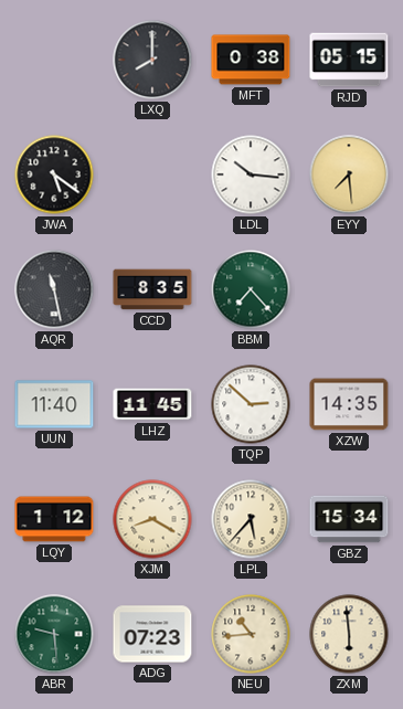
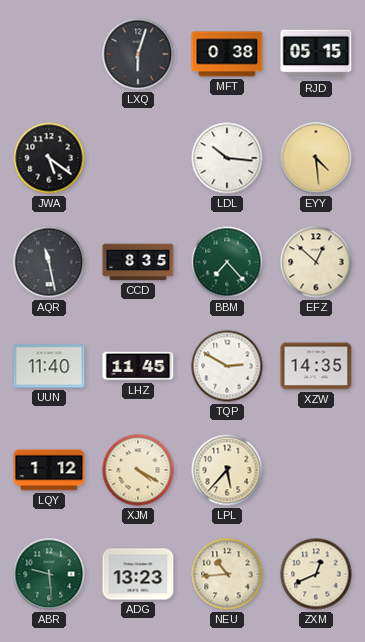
LXQ: 8:00 -> 6:03 (138, 54)
EYY: 7:29 -> 4:29 (316, 158)
EFZ: none -> 12:52 (316, 262)
TQP: 2:52 -> 2:50 (227, 366)
XJM: 8:20 -> 4:20 (138, 470)
GBZ: 15:34 -> none (349, 519)
ADG: 07:23 -> 13:23 (138, 574)
ZXM: 5:59 -> 12:41 (316, 574)
